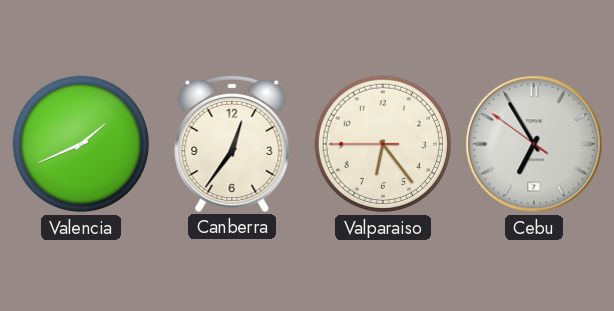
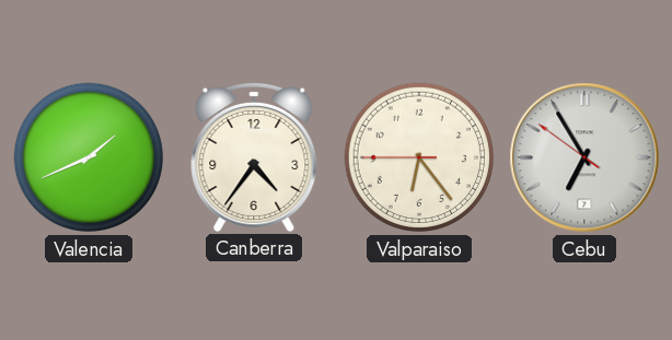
Canberra: 12:36 -> 4:36 (254, 156)
